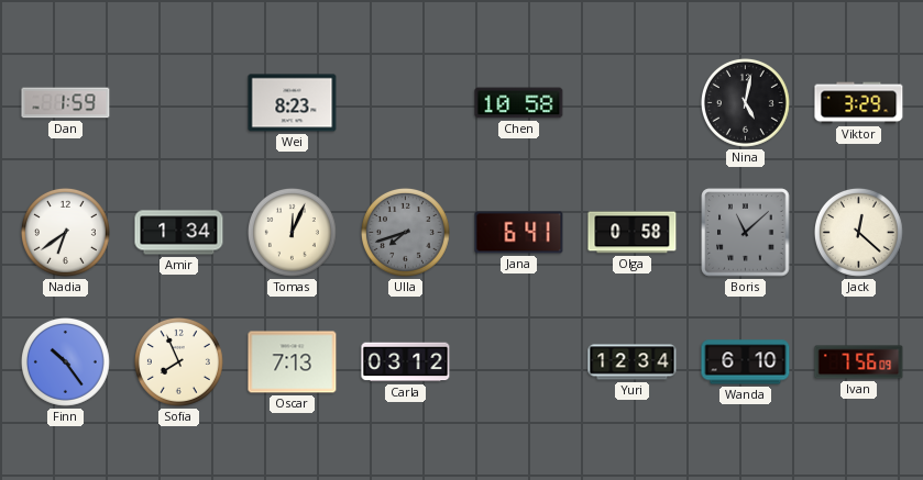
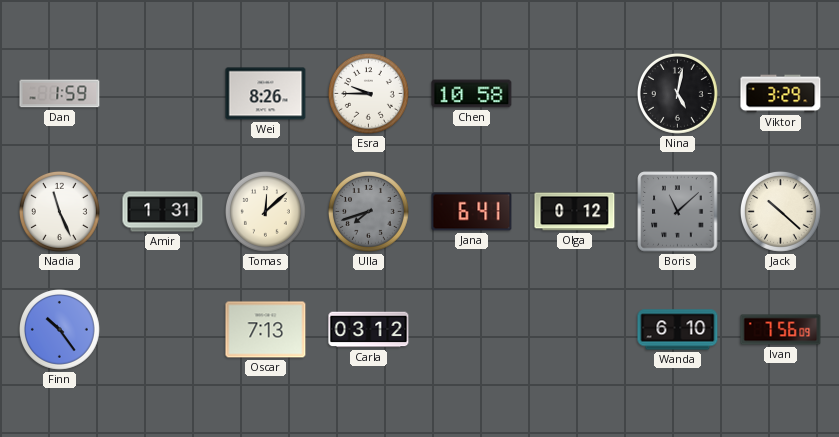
Wei: 8:23 -> 8:26 (266, 94)
Esra: none -> 9:45 (368, 93)
Nadia: 6:39 -> 11:26 (59, 211)
Amir: 1:34 -> 1:31 (163, 212)
Tomas: 12:04 -> 12:08 (265, 211)
Olga: 0:58 -> 0:12 (575, 212)
Jack: 12:22 -> 10:22 (780, 211)
Sofia: 7:56 -> none (178, 361)
Yuri: 12:34 -> none (633, 362)
